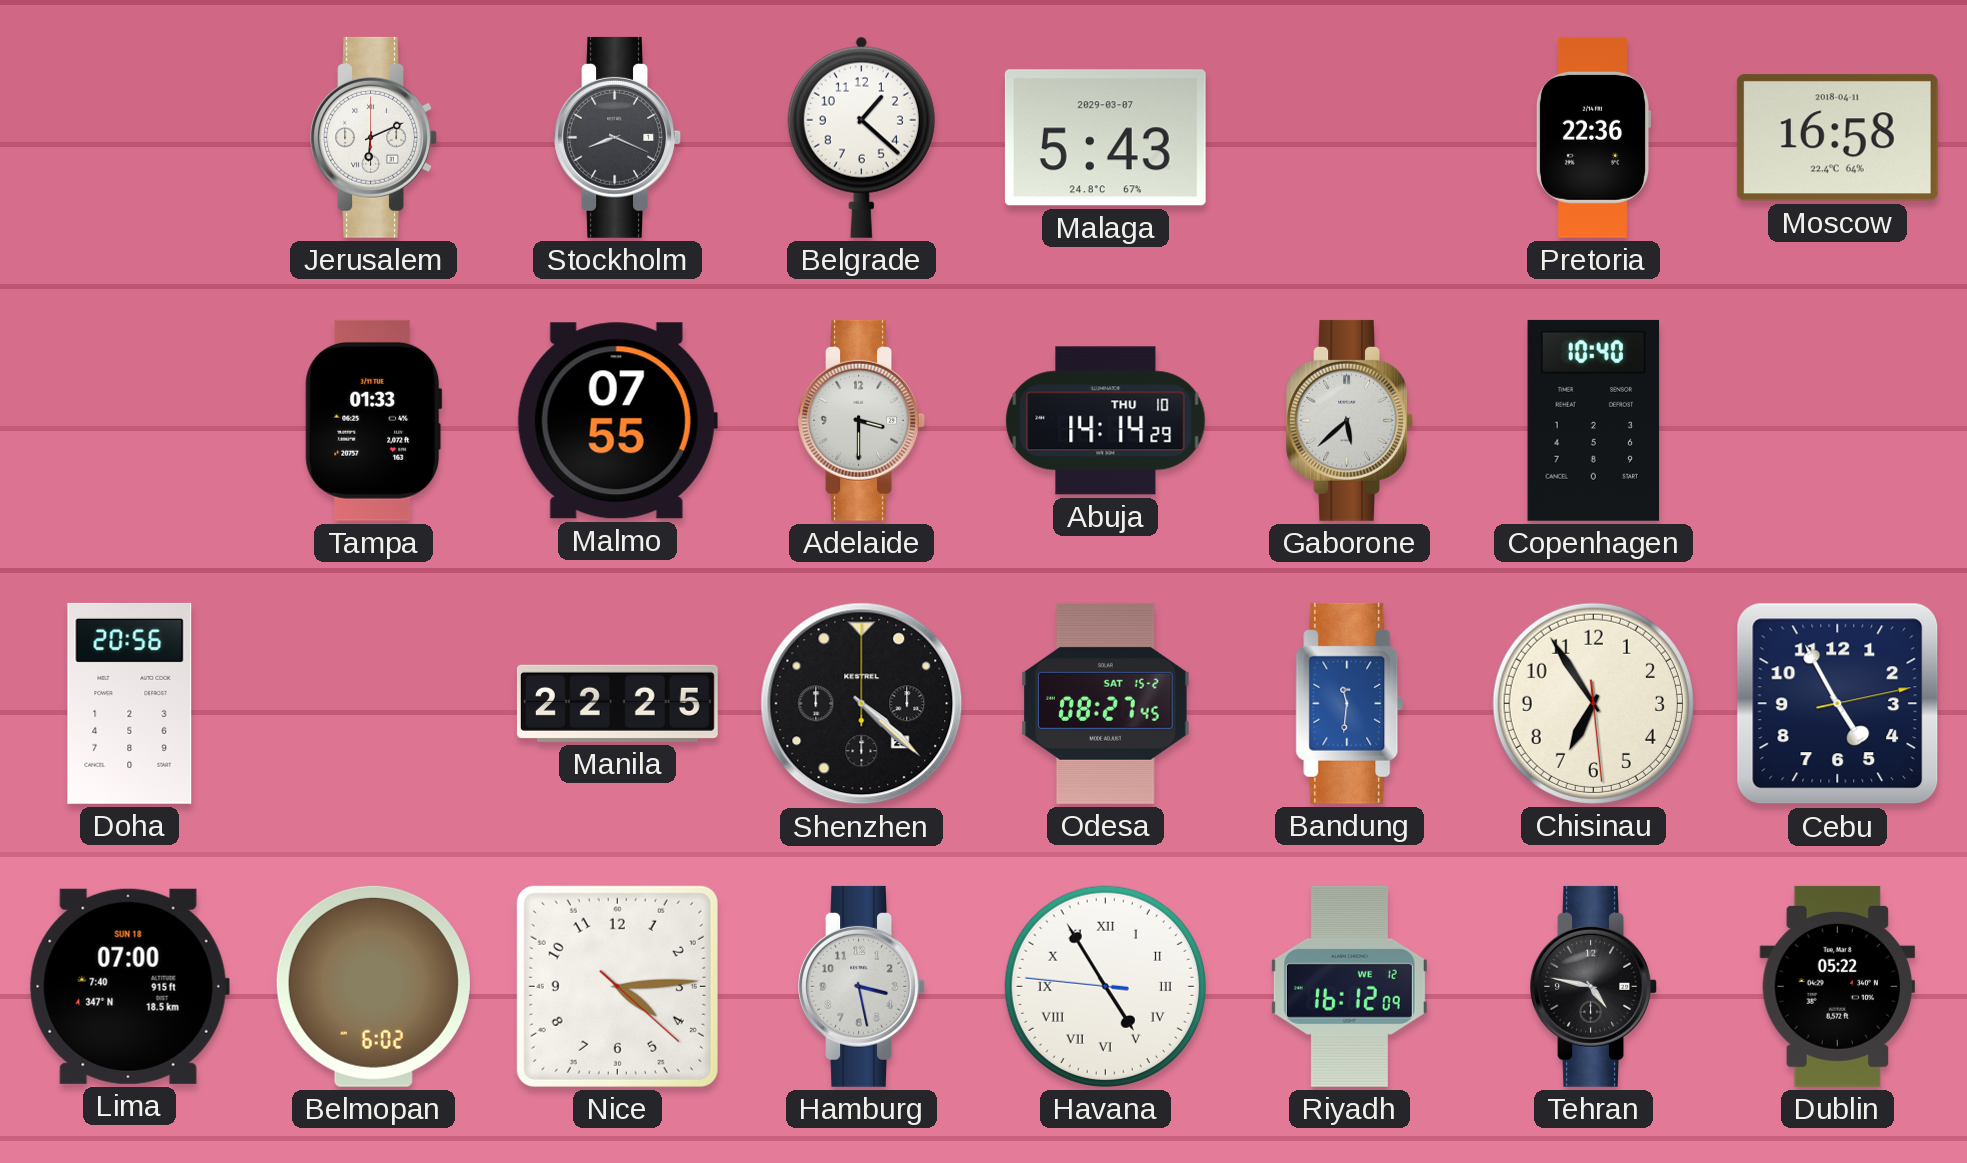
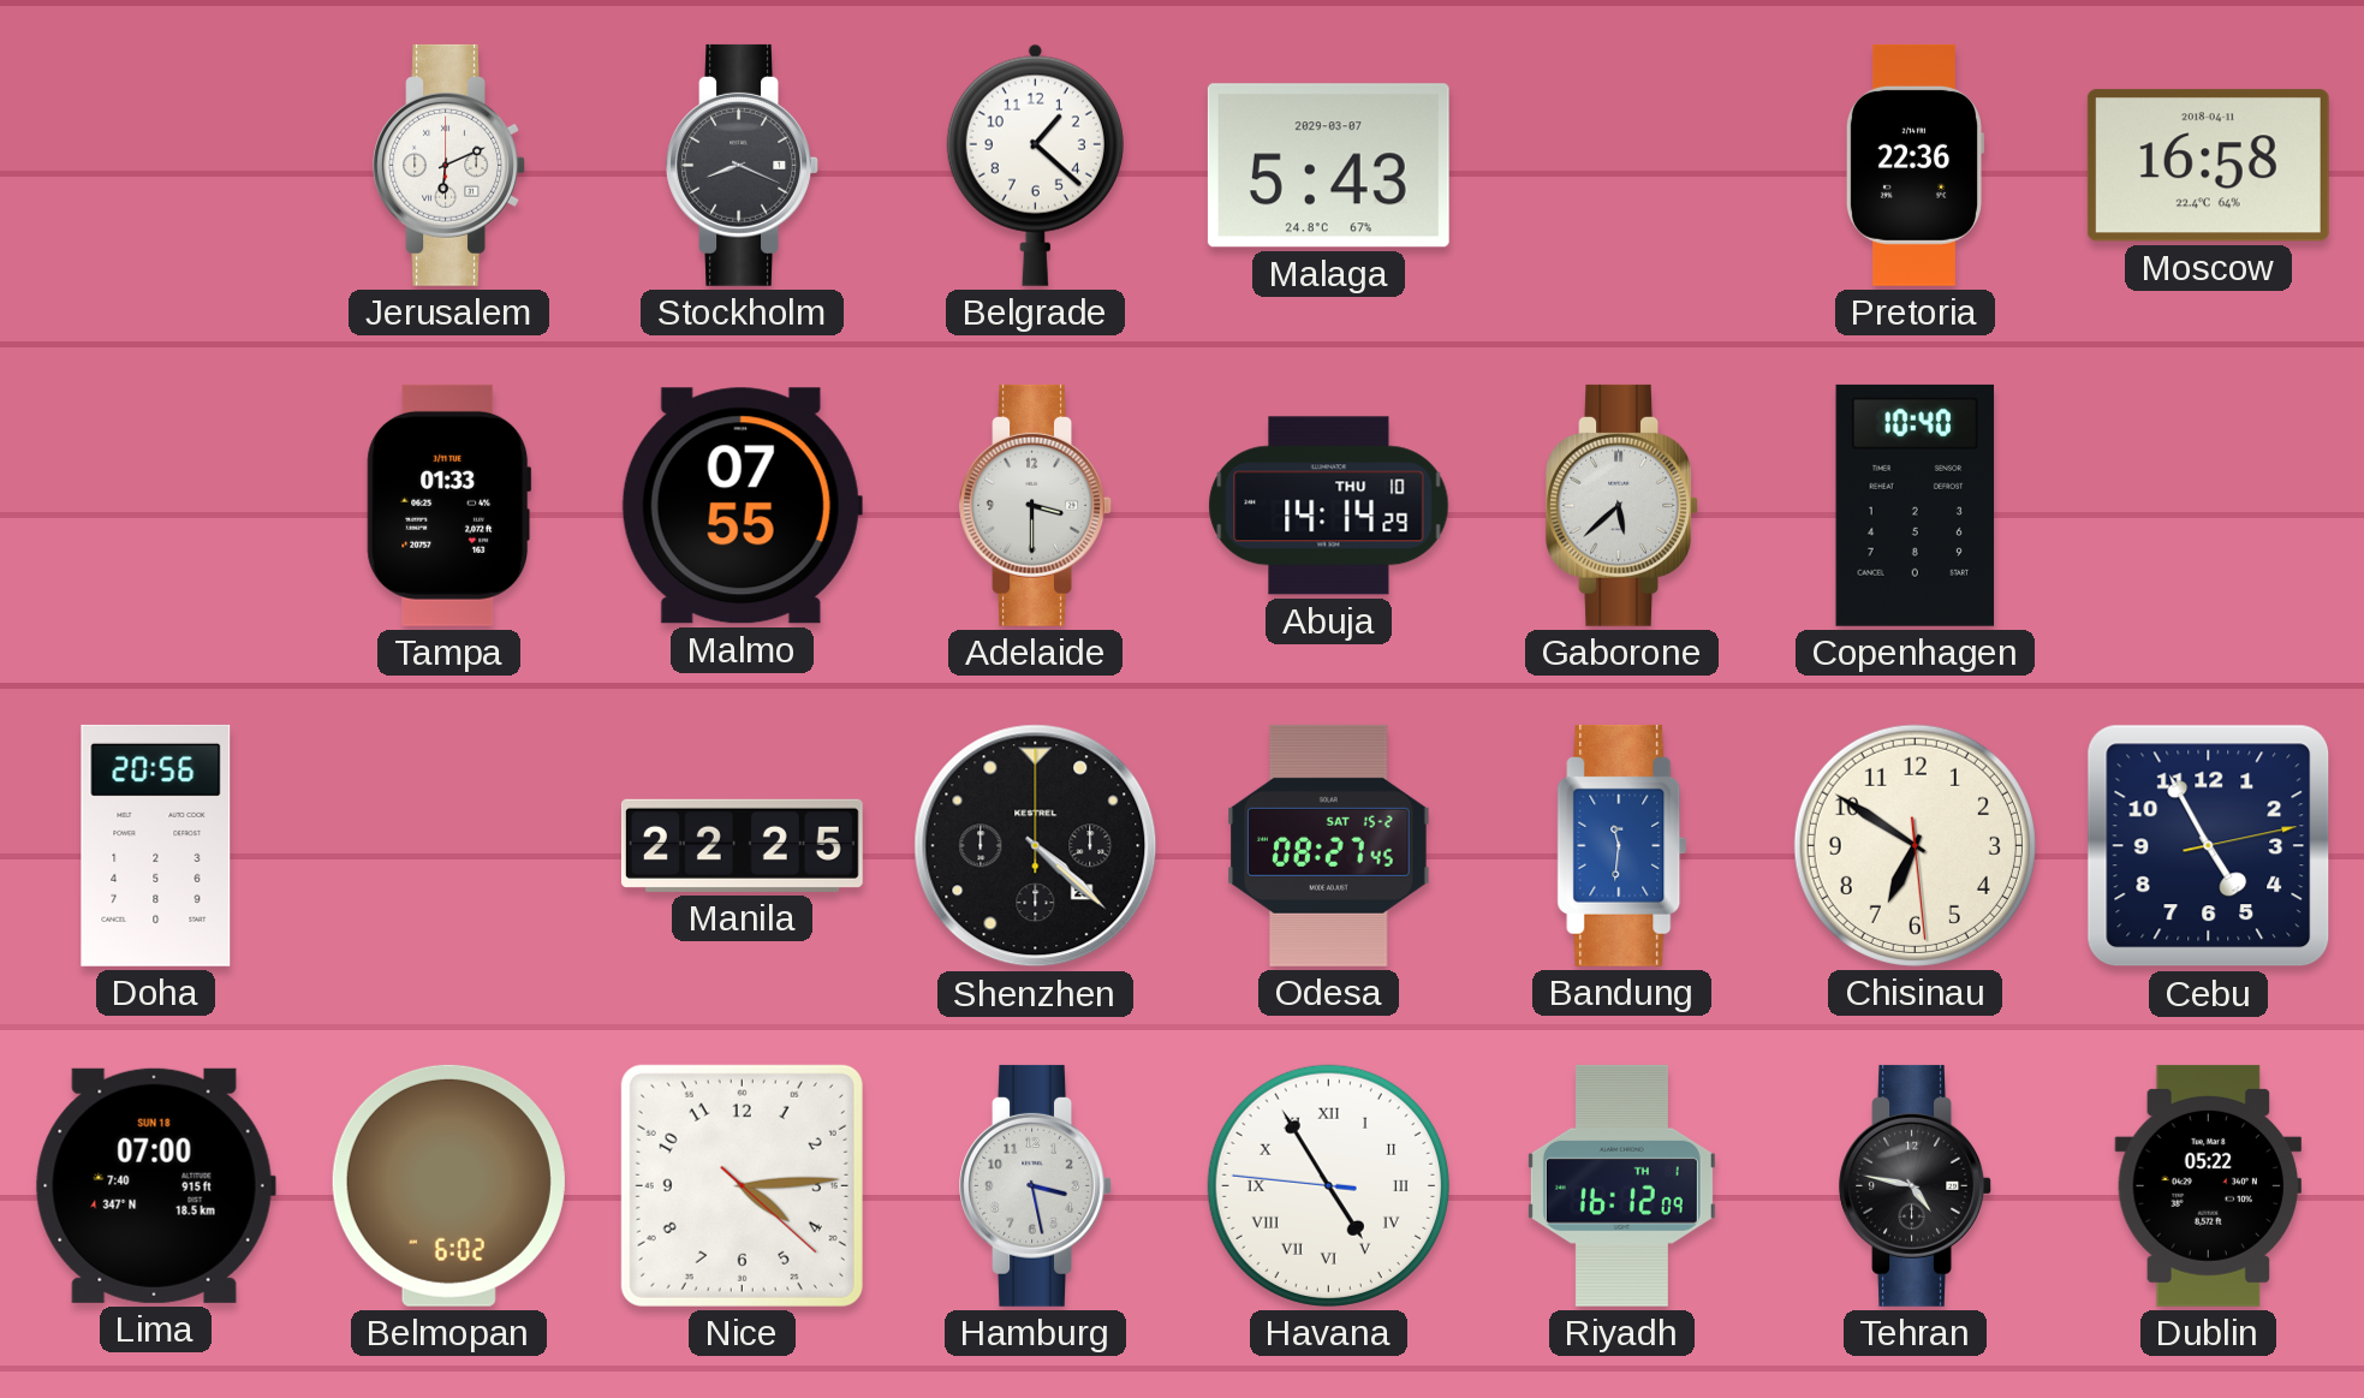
Chisinau: 6:54 -> 6:50 (1915, 845)
Riyadh date: WE 12 -> TH 1 (1621, 1185)
